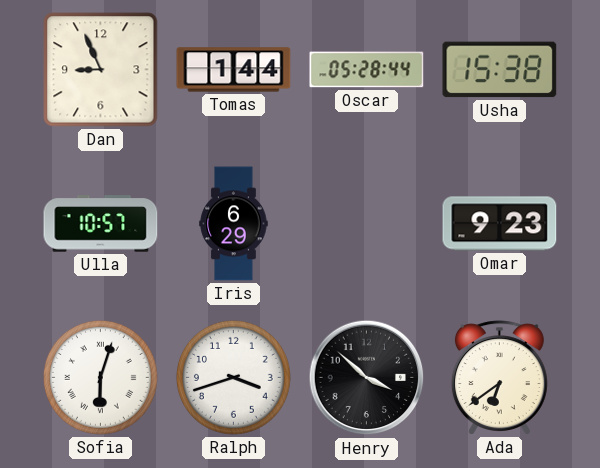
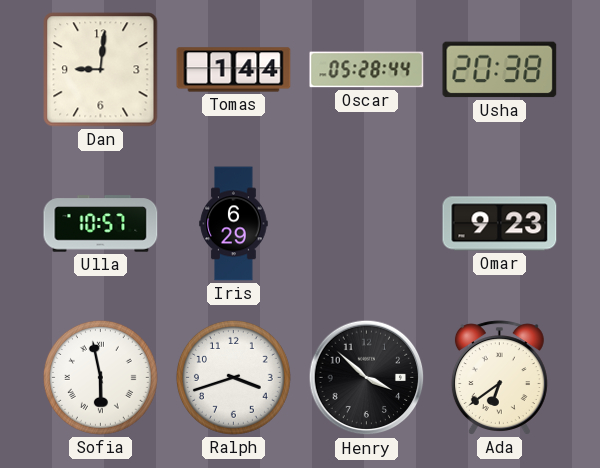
Dan: 8:56 -> 9:01 (101, 70)
Usha: 15:38 -> 20:38 (500, 70)
Sofia: 6:03 -> 5:58 (100, 377)
